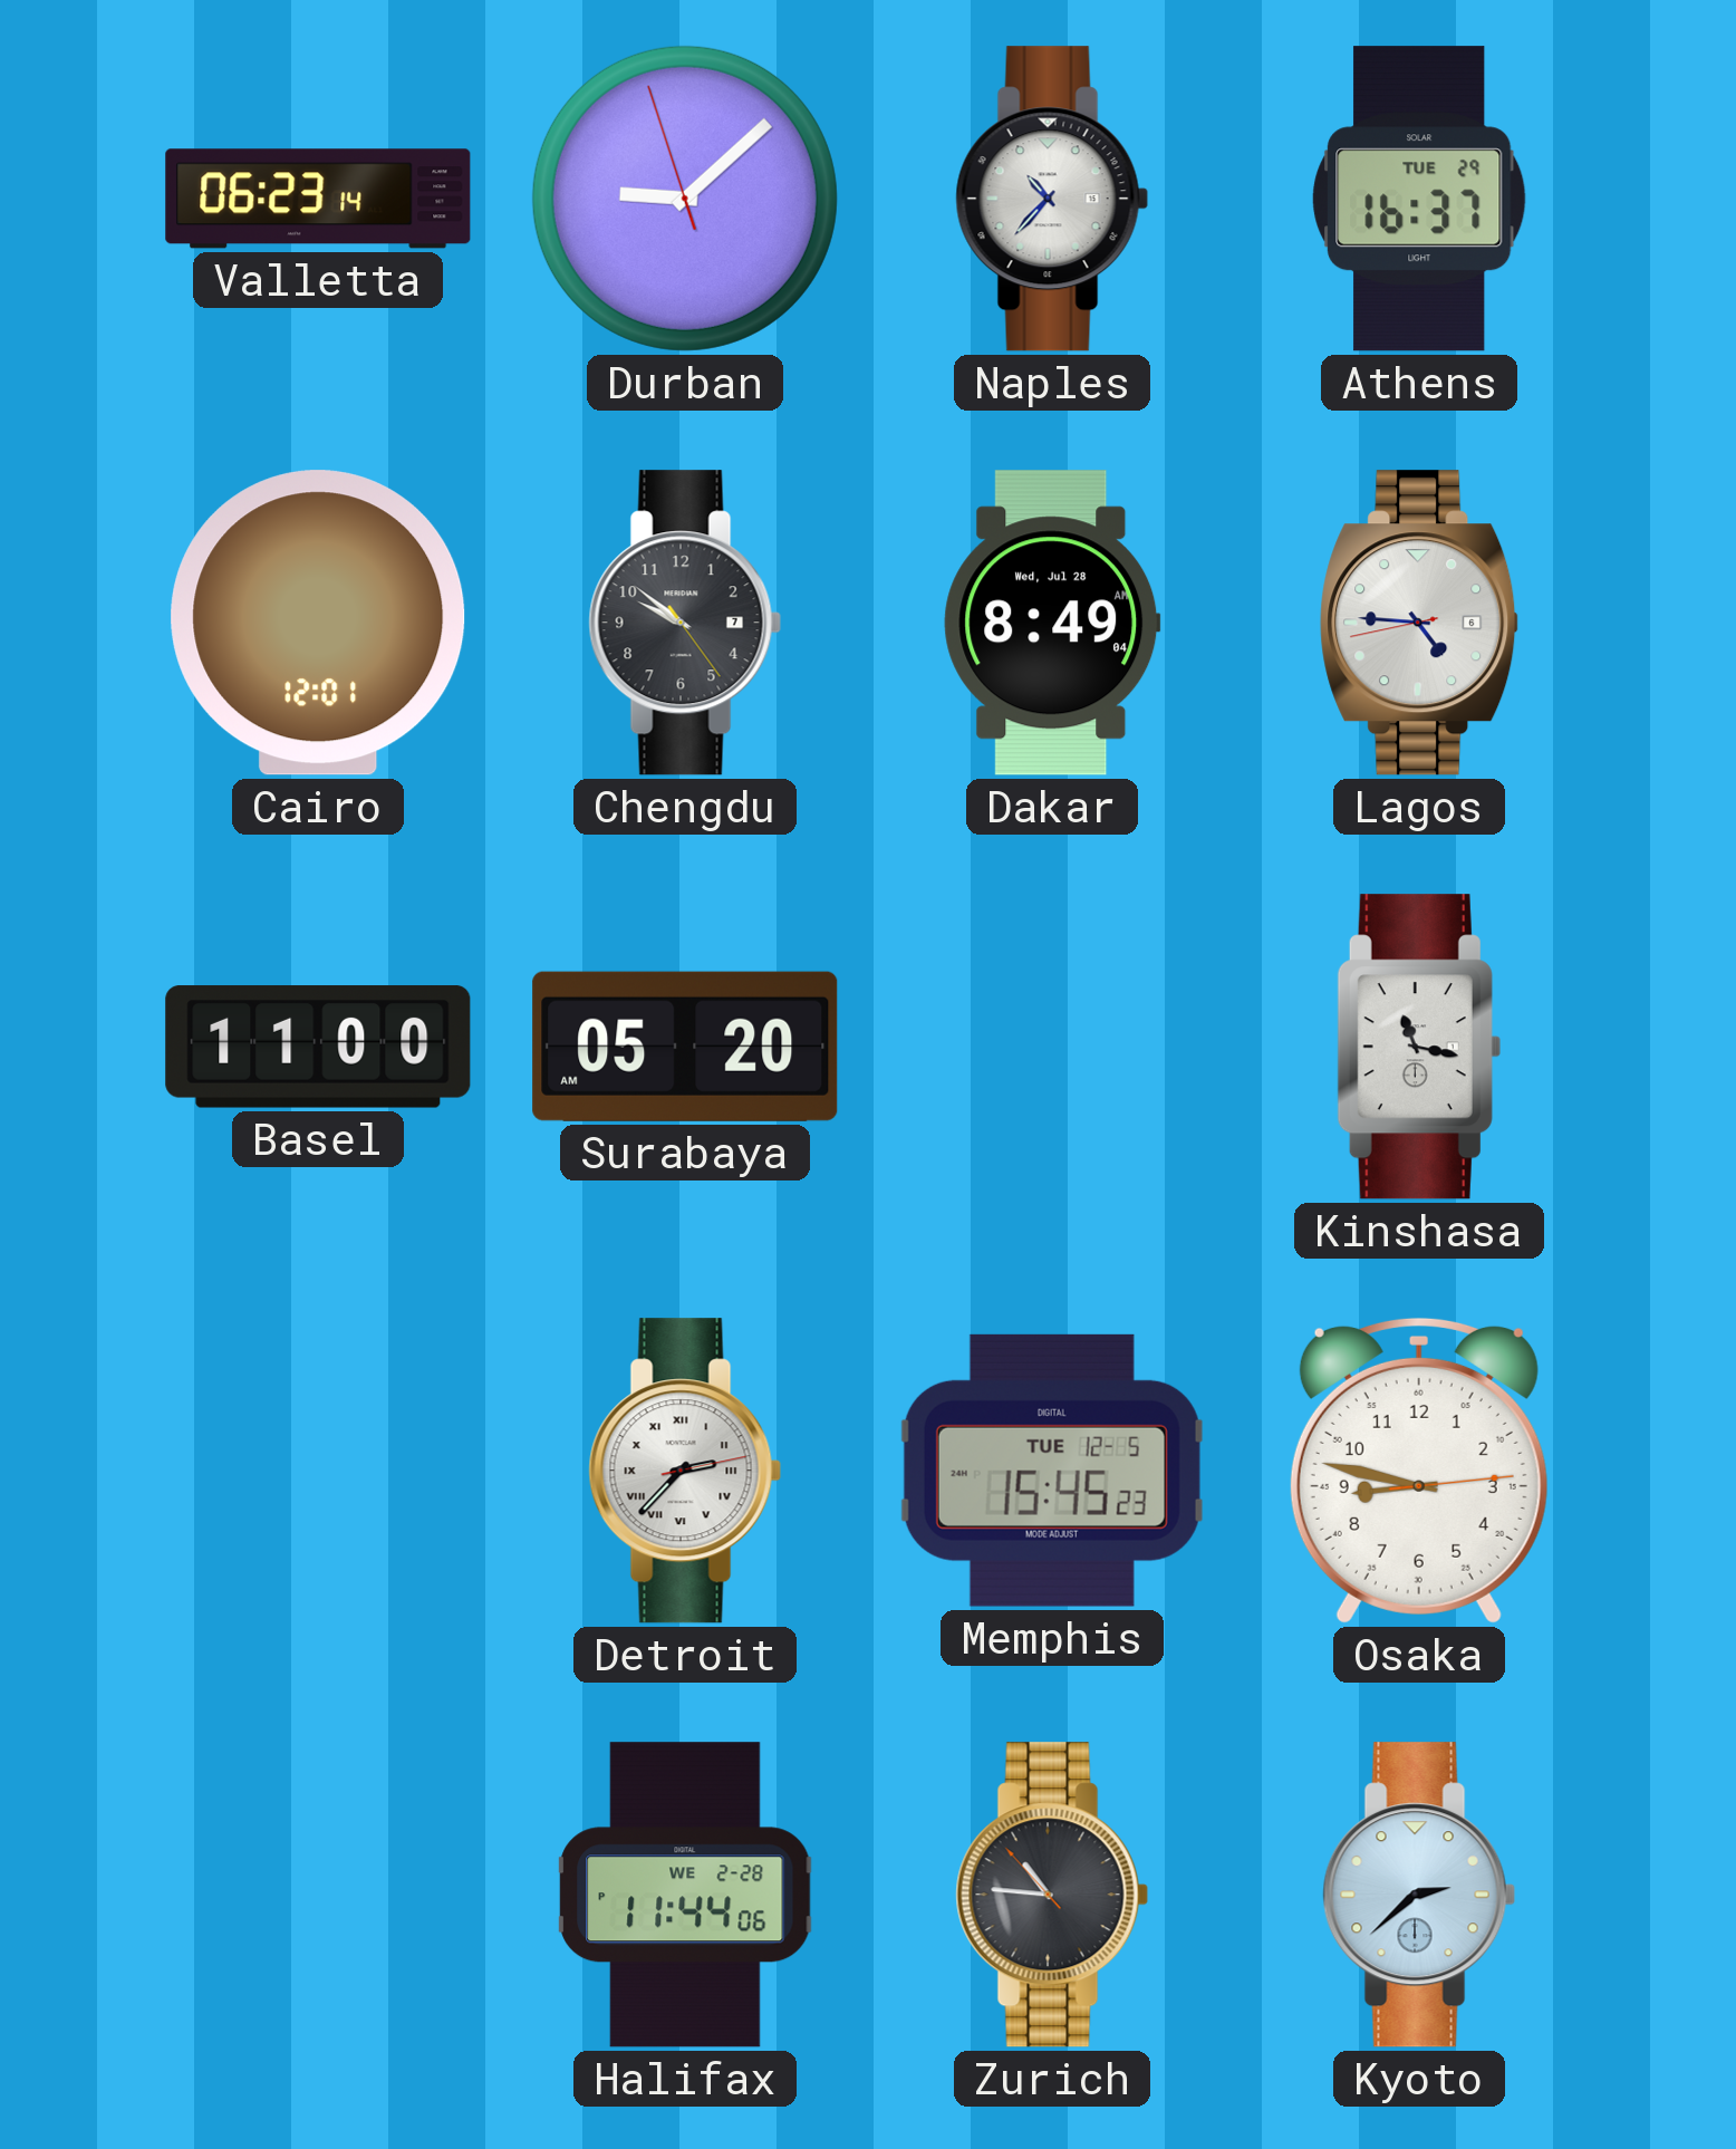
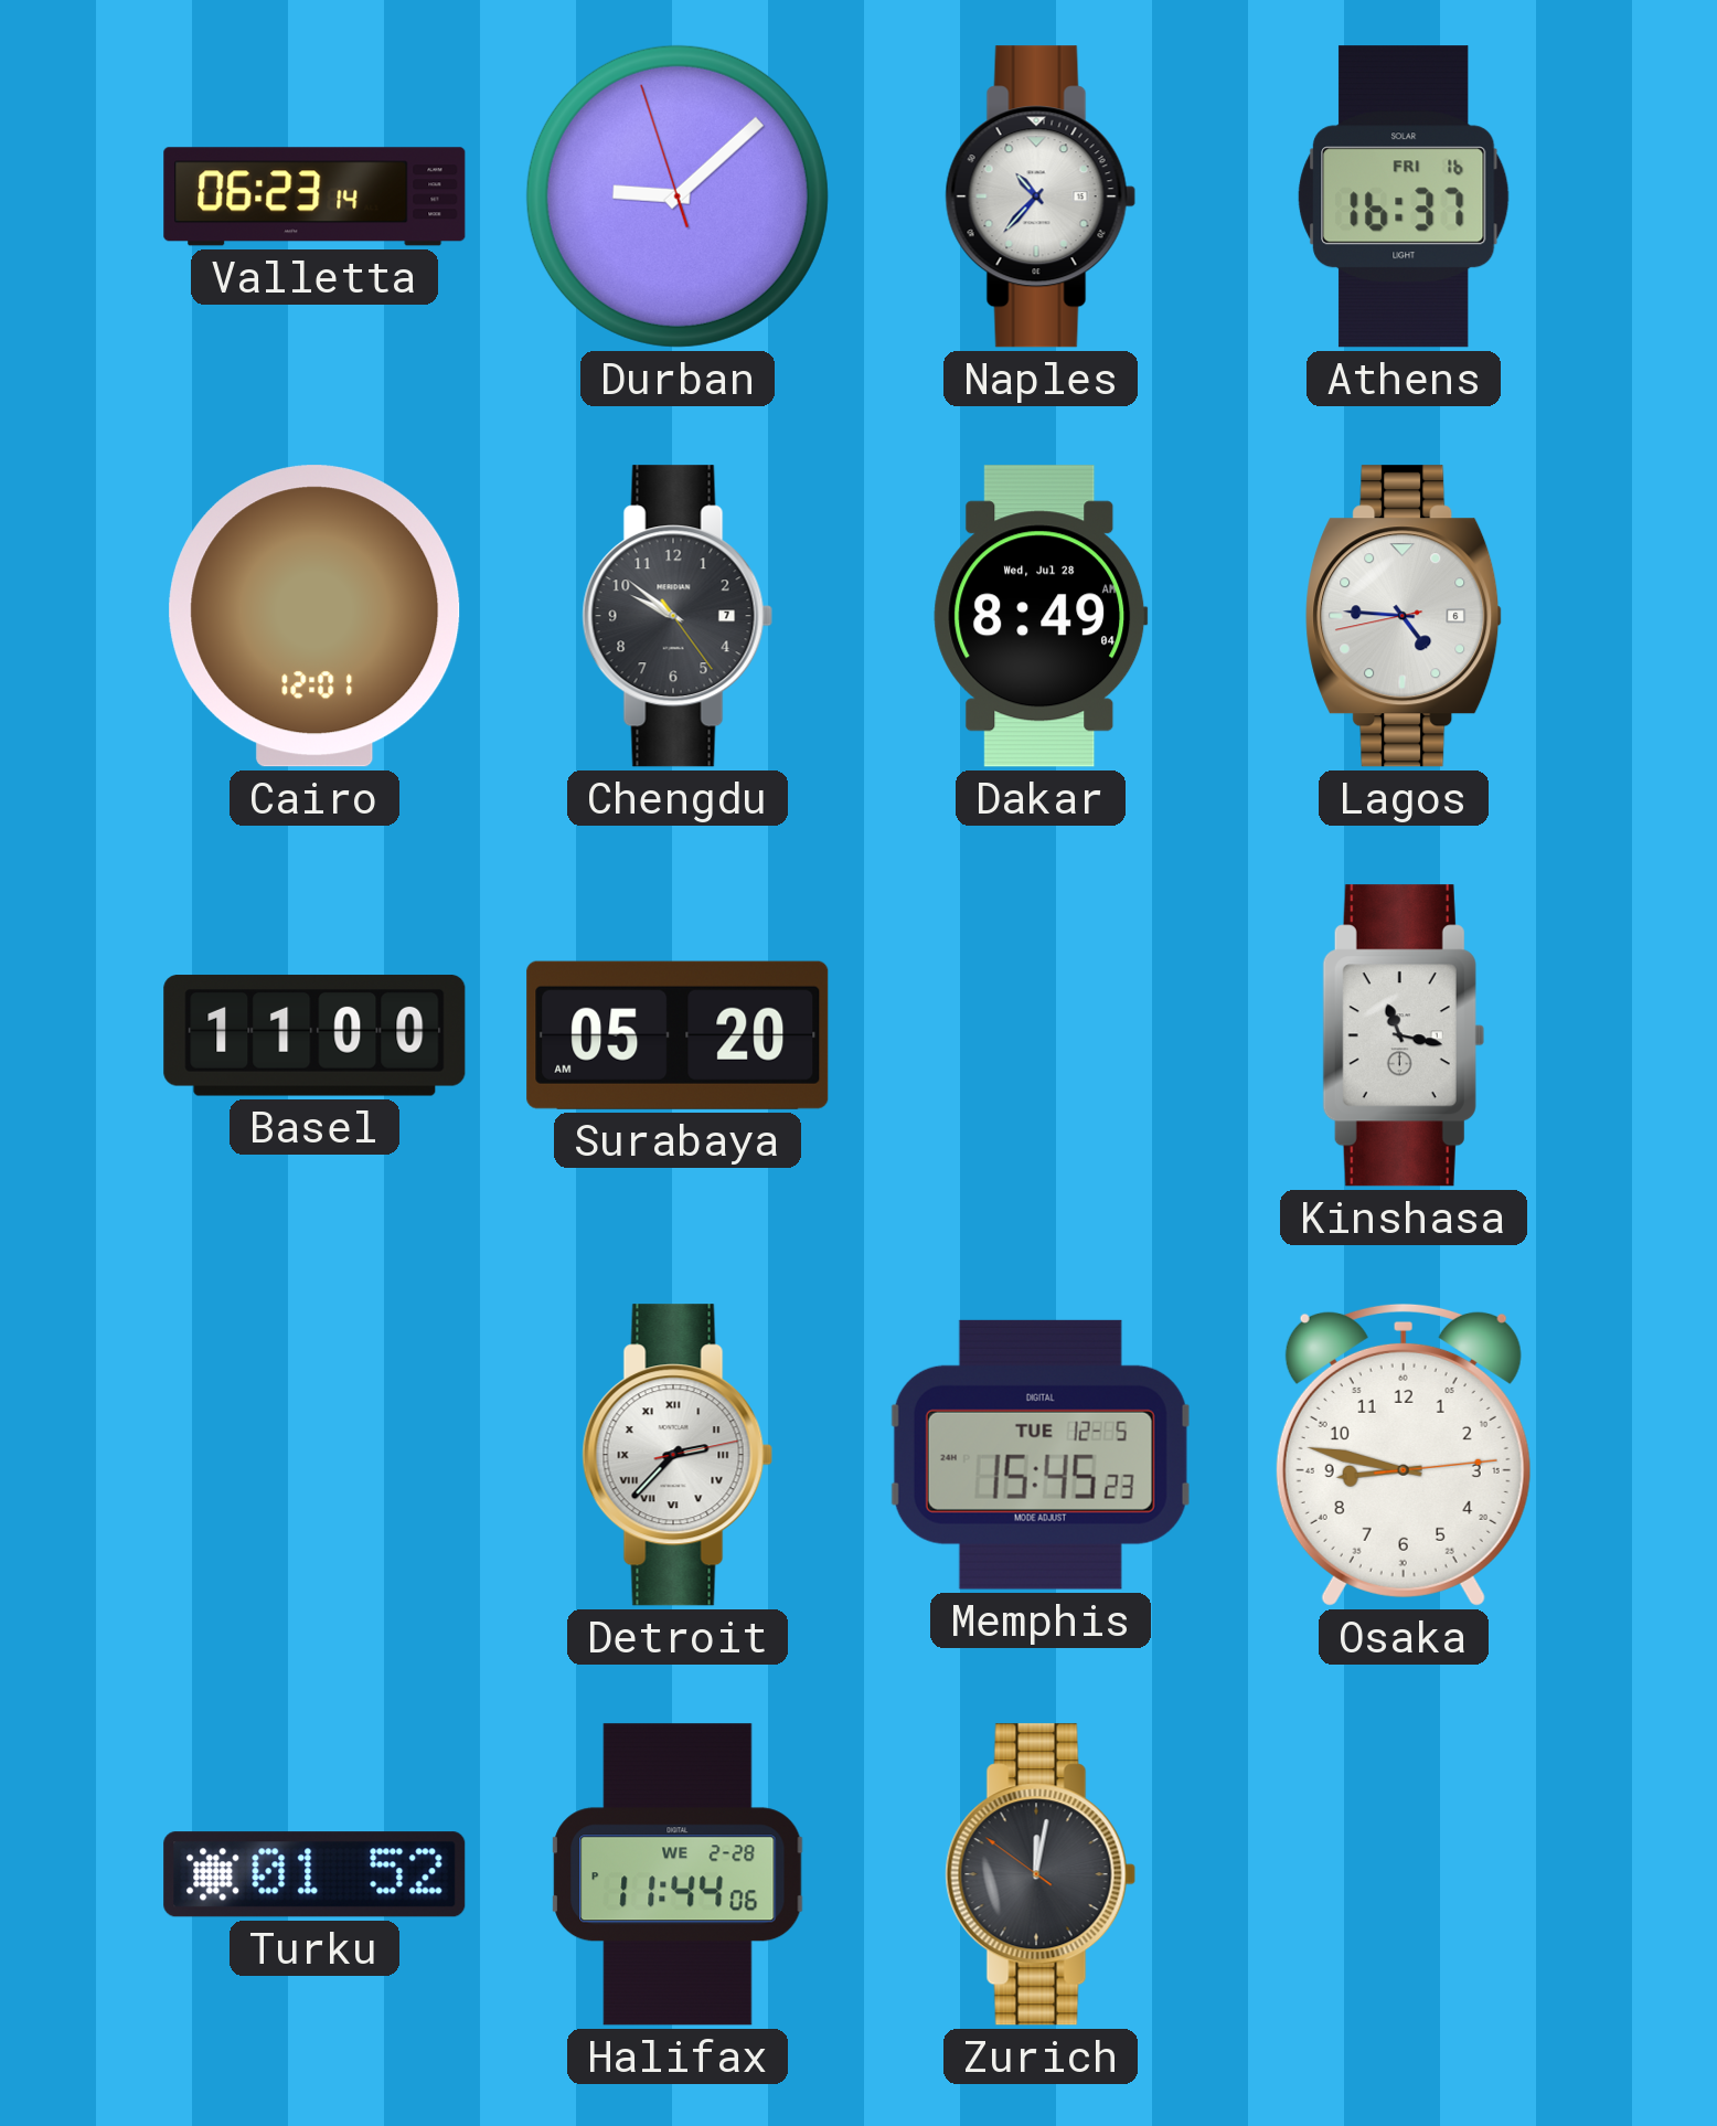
Athens date: TUE 29 -> FRI 16 (1404, 196)
Turku: none -> 01:52 (314, 1874)
Zurich: 10:45 -> 12:01 (1041, 1874)
Kyoto: 2:38 -> none (1419, 1895)
